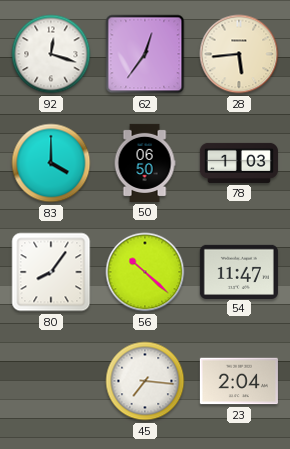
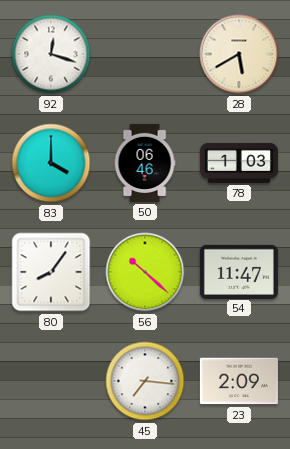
62: 12:36 -> none (145, 54)
28: 5:44 -> 5:40 (239, 54)
50: 06:50 -> 06:46 (145, 163)
23: 2:04 -> 2:09 (239, 381)
